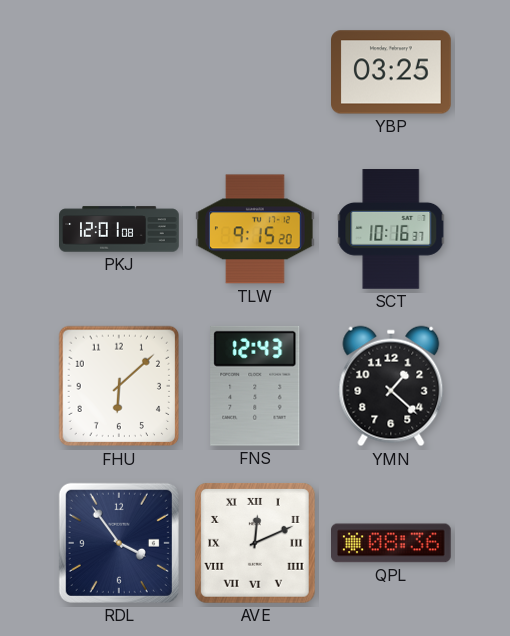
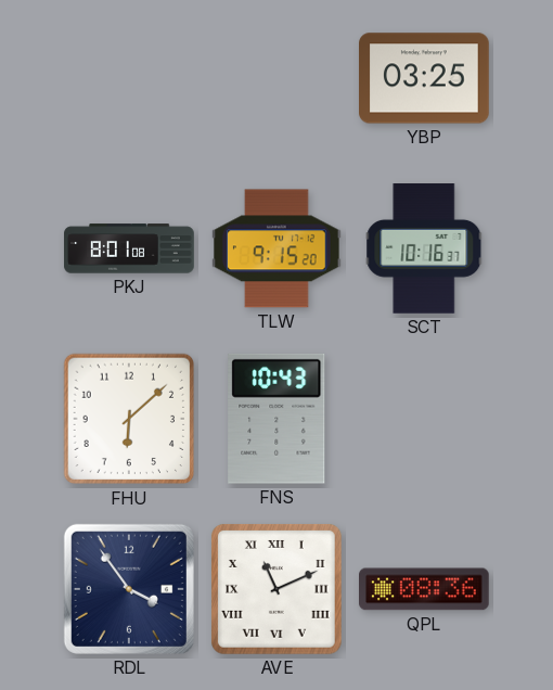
PKJ: 12:01 -> 8:01 (129, 248)
FNS: 12:43 -> 10:43 (276, 419)
YMN: 1:22 -> none (391, 386)
AVE: 12:11 -> 11:11 (276, 589)
